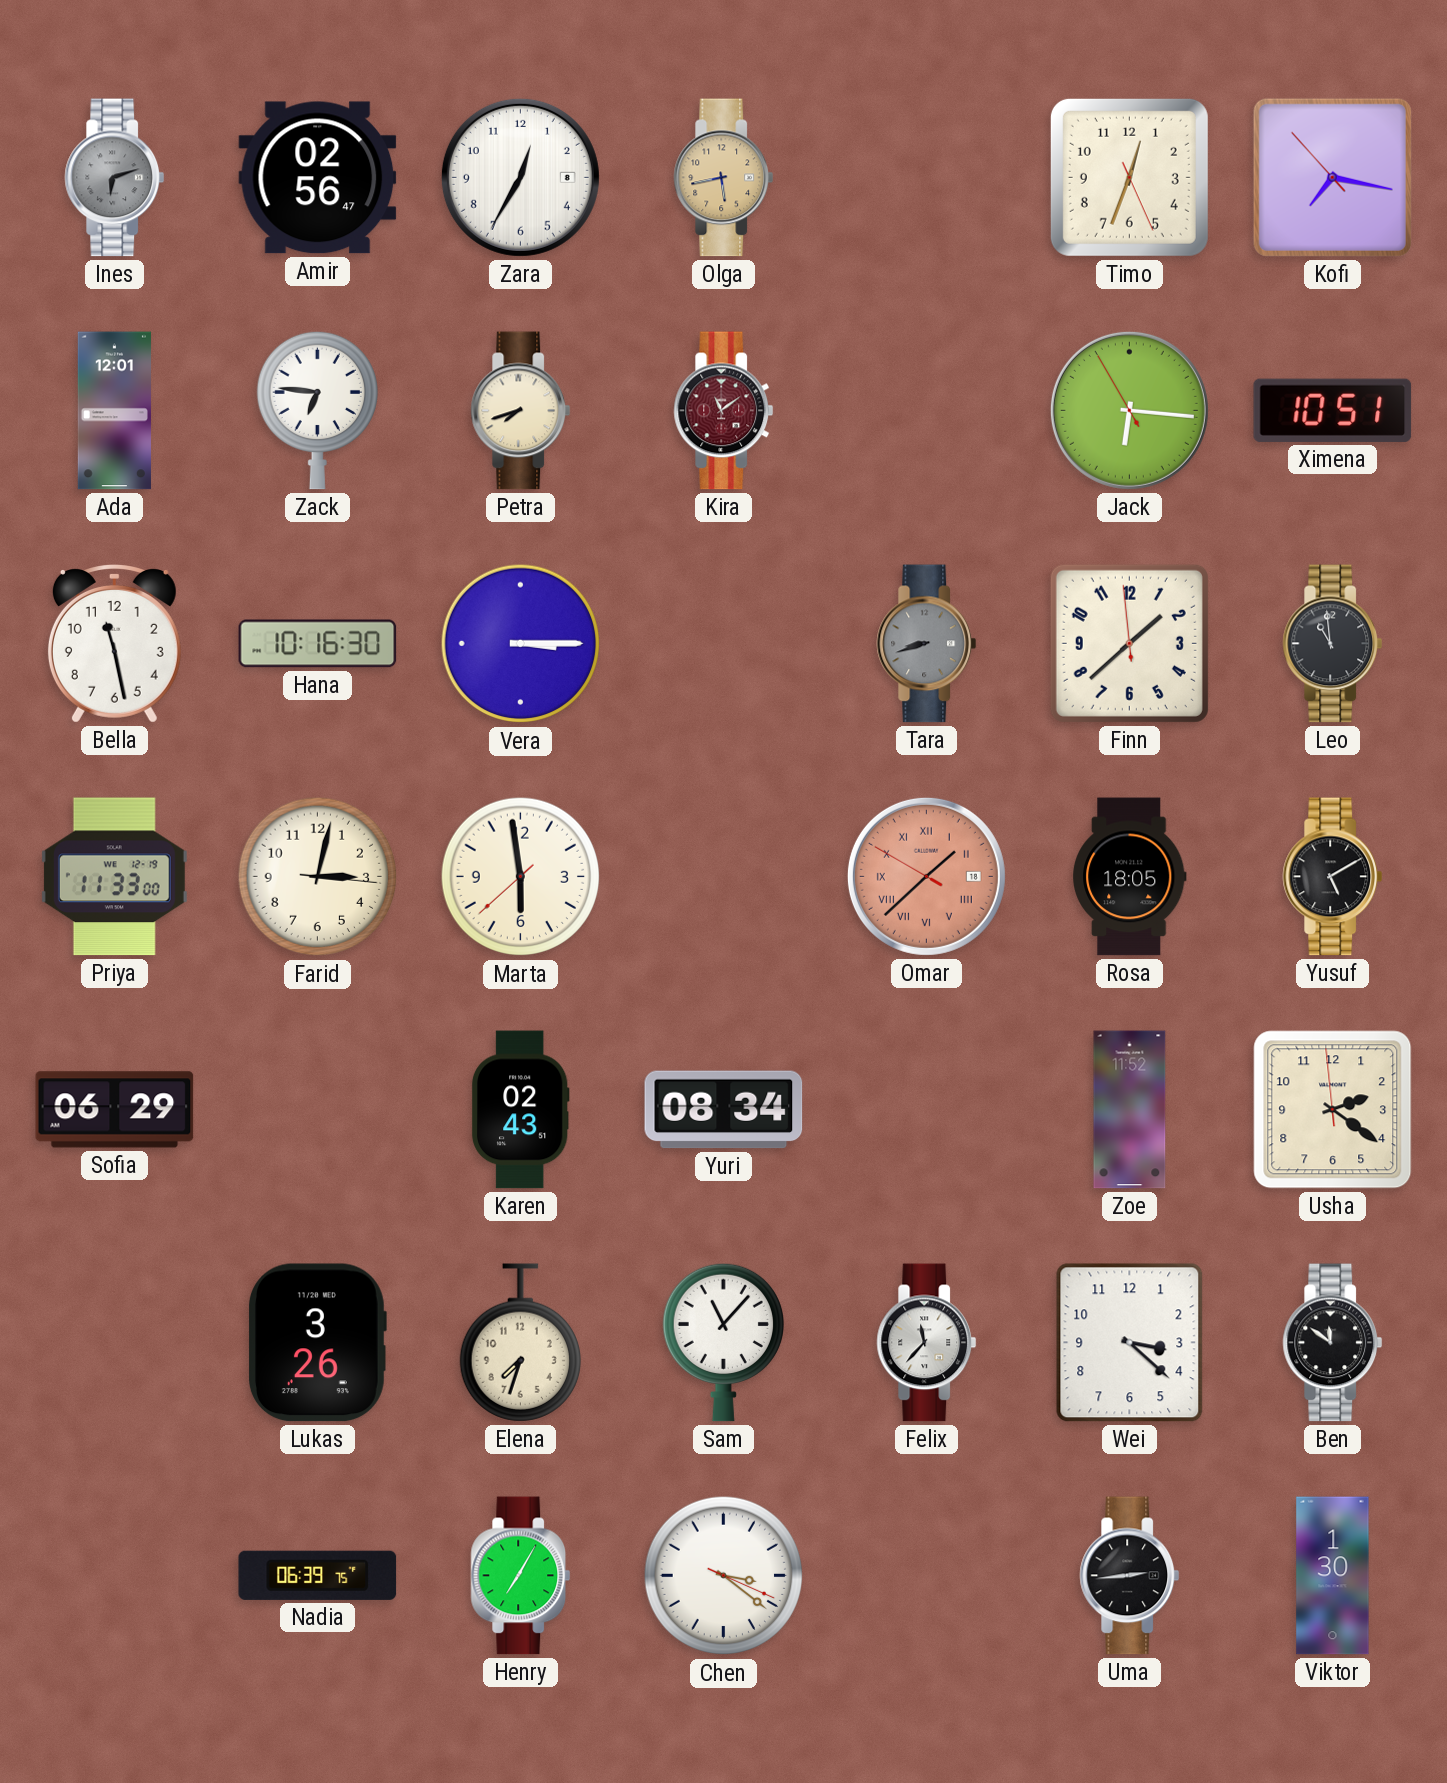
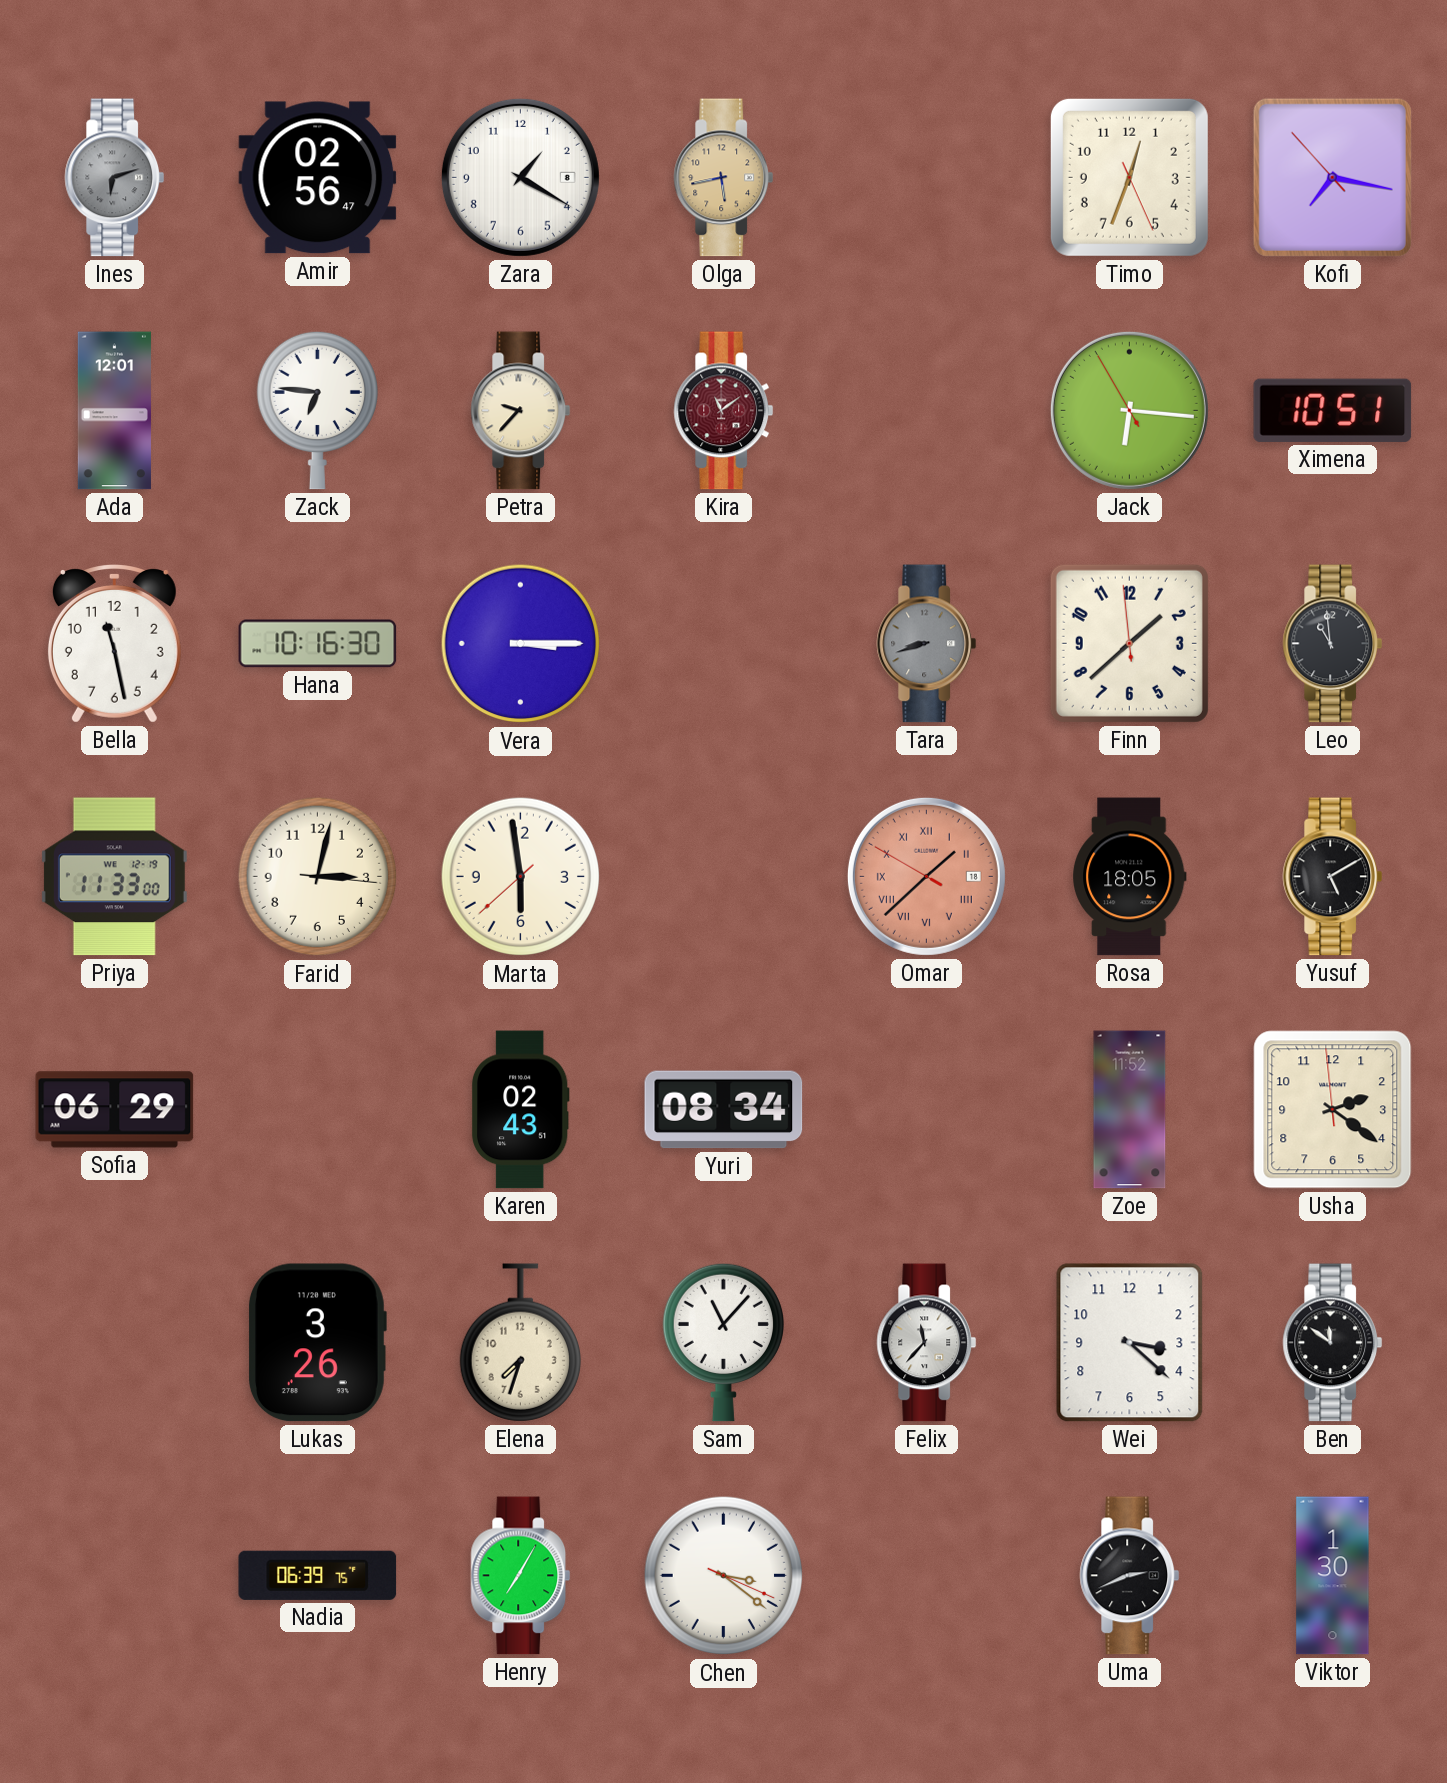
Zara: 12:35 -> 1:20 (520, 177)
Petra: 7:42 -> 9:37 (521, 411)
Uma: 2:44 -> 2:41 (1130, 1576)
